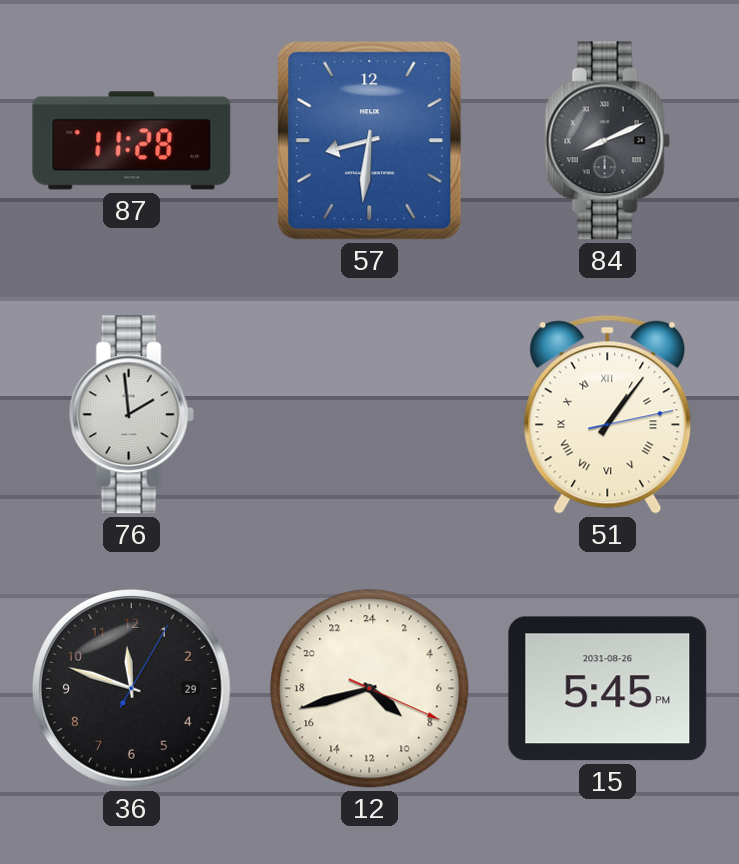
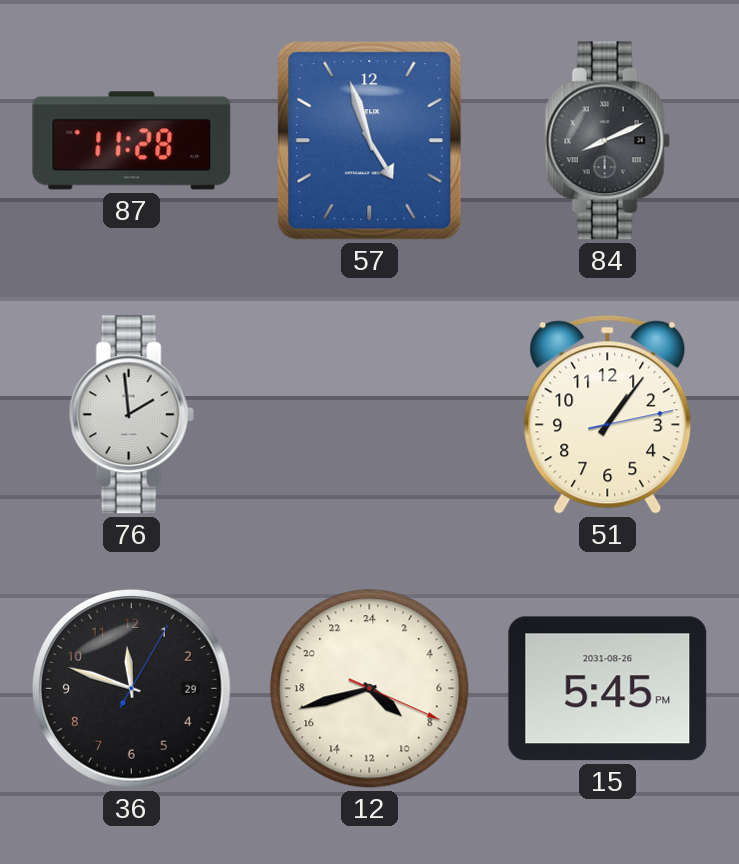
57: 8:31 -> 4:57 (370, 141)
51 numerals: Roman -> Arabic (608, 414)
